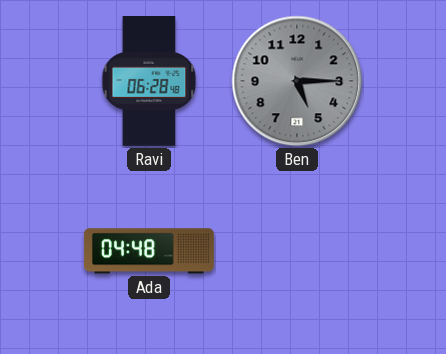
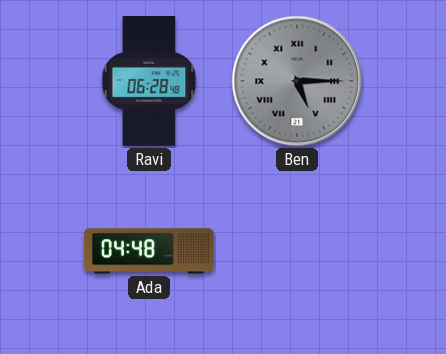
Ben numerals: Arabic -> Roman (297, 81)
